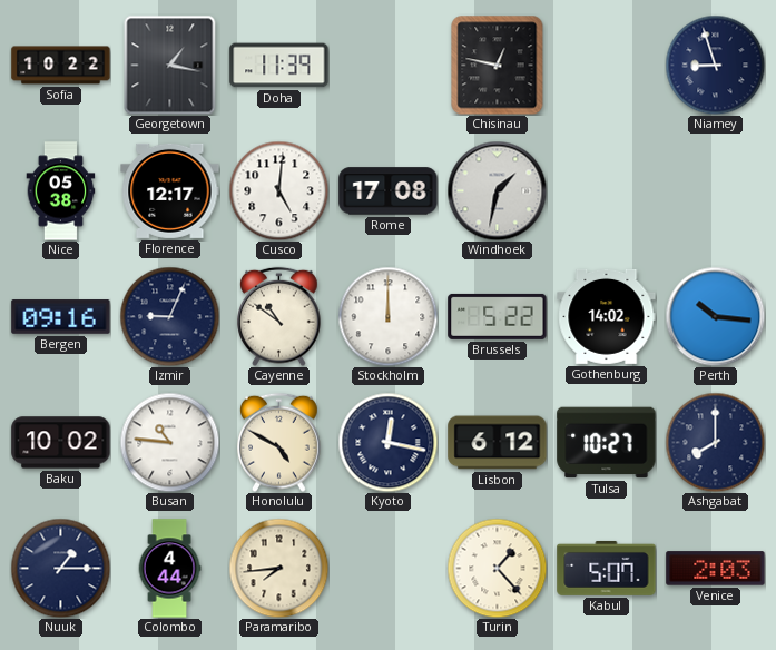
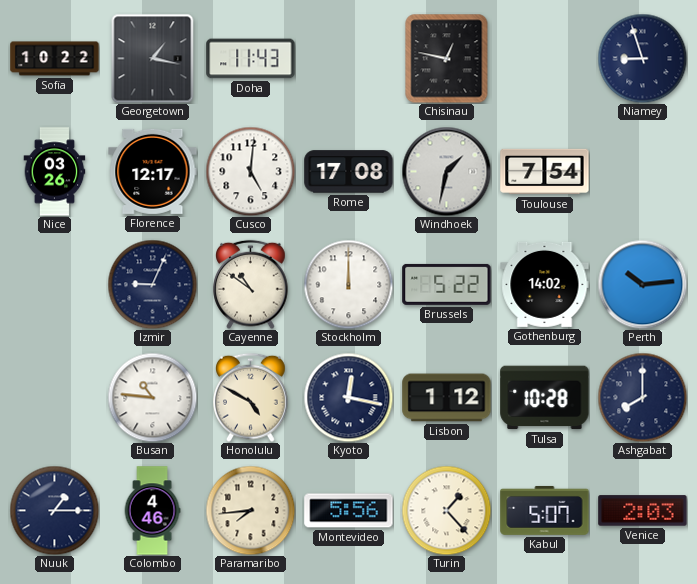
Doha: 11:39 -> 11:43 (251, 59)
Nice: 05:38 -> 03:26 (55, 172)
Toulouse: none -> 7:54 (545, 172)
Bergen: 09:16 -> none (61, 317)
Perth: 10:16 -> 10:14 (642, 284)
Baku: 10:02 -> none (61, 443)
Lisbon: 6:12 -> 1:12 (447, 398)
Tulsa: 10:27 -> 10:28 (545, 398)
Colombo: 4:44 -> 4:46 (152, 511)
Montevideo: none -> 5:56 (349, 511)
